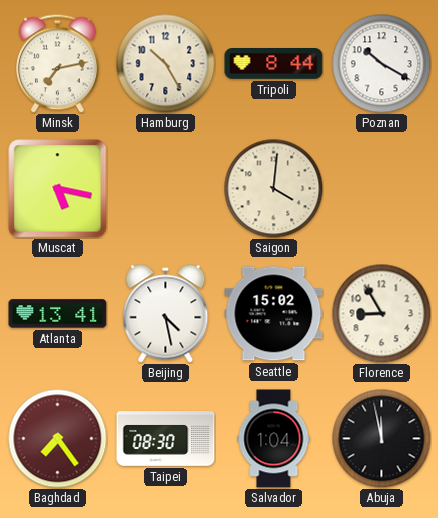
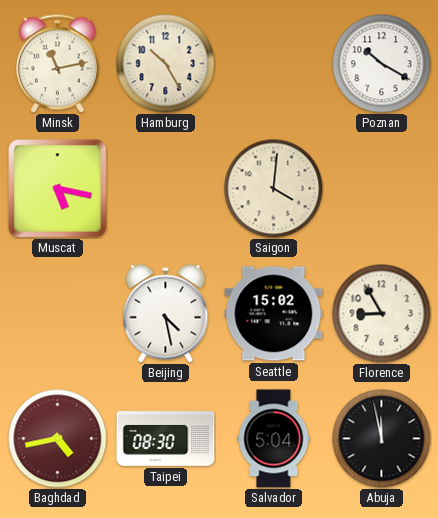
Minsk: 7:13 -> 11:13 (58, 63)
Tripoli: 8:44 -> none (274, 64)
Atlanta: 13:41 -> none (58, 314)
Baghdad: 7:24 -> 4:43 (58, 439)
Salvador: 1:04 -> 5:04 (274, 439)
